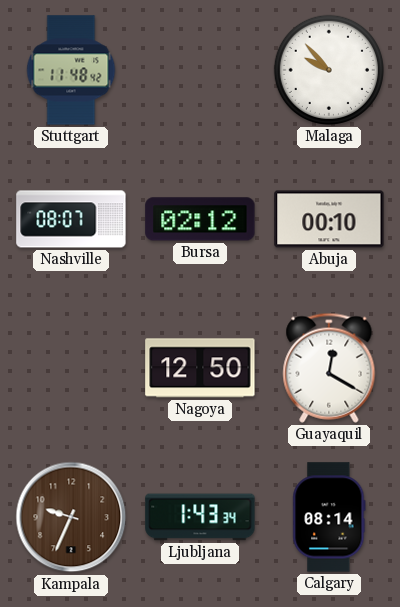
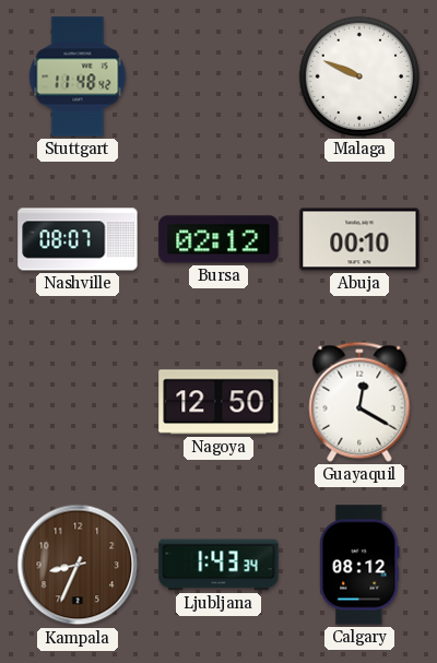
Malaga: 9:53 -> 9:49 (359, 76)
Kampala: 9:34 -> 8:34 (78, 565)
Calgary: 08:14 -> 08:12 (359, 565)
